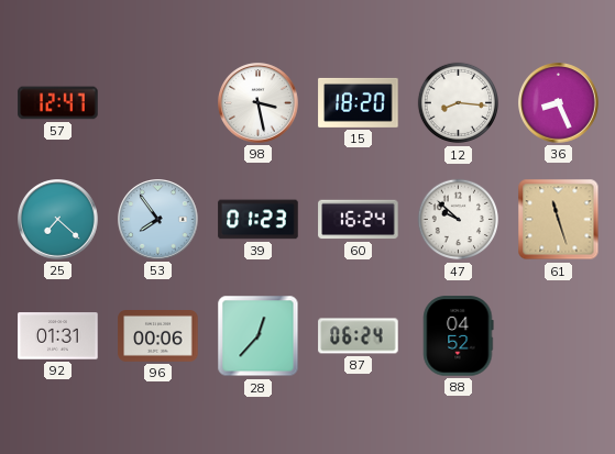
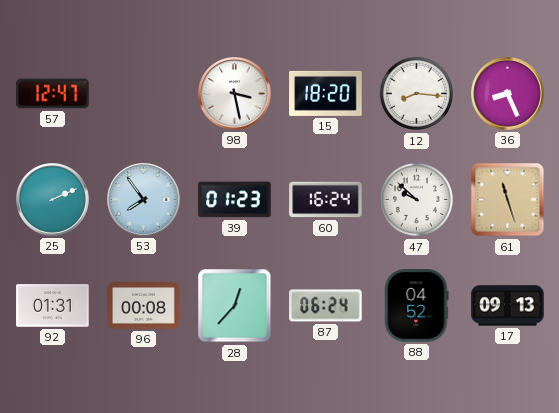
25: 7:22 -> 2:11 (53, 200)
96: 00:06 -> 00:08 (144, 306)
17: none -> 09:13 (508, 306)
